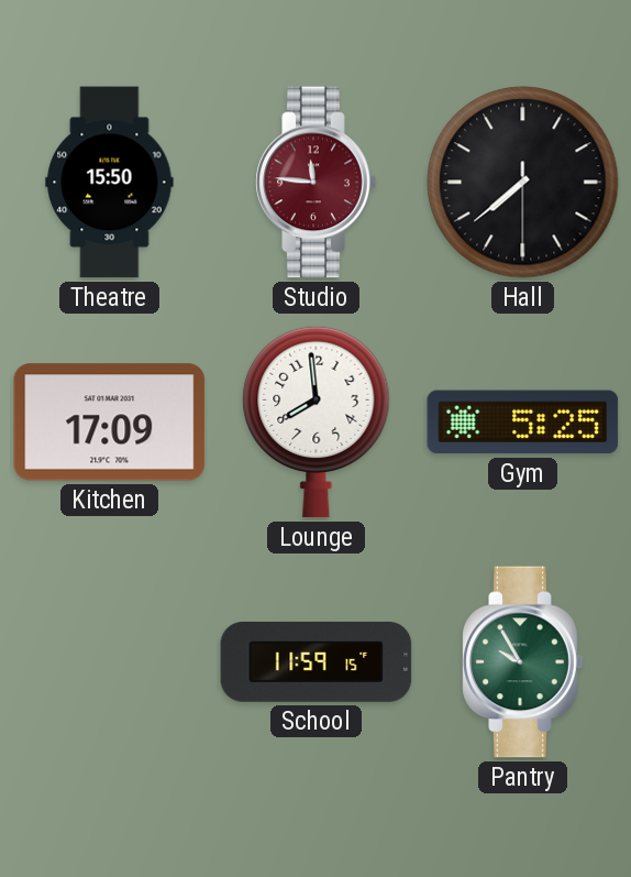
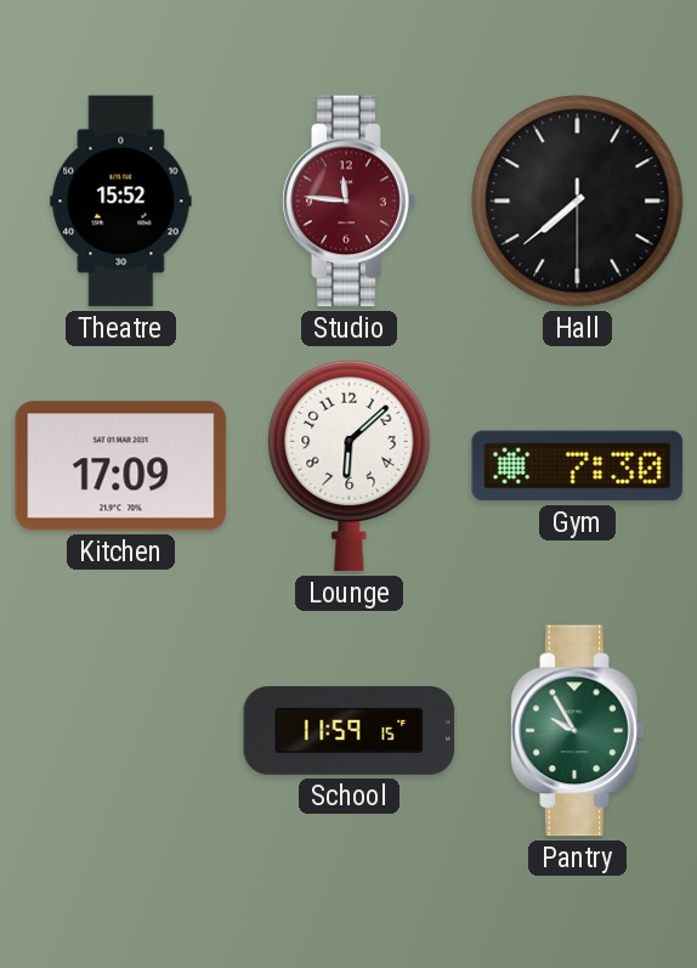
Theatre: 15:50 -> 15:52 (121, 202)
Lounge: 7:59 -> 6:08 (350, 465)
Gym: 5:25 -> 7:30 (578, 466)
